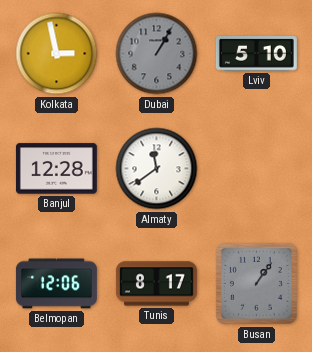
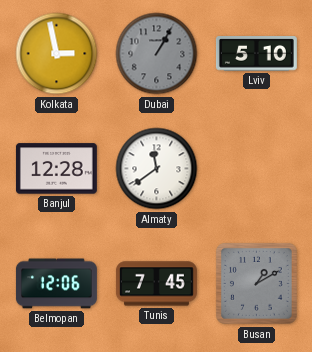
Tunis: 8:17 -> 7:45 (156, 284)
Busan: 1:06 -> 1:10 (257, 284)
